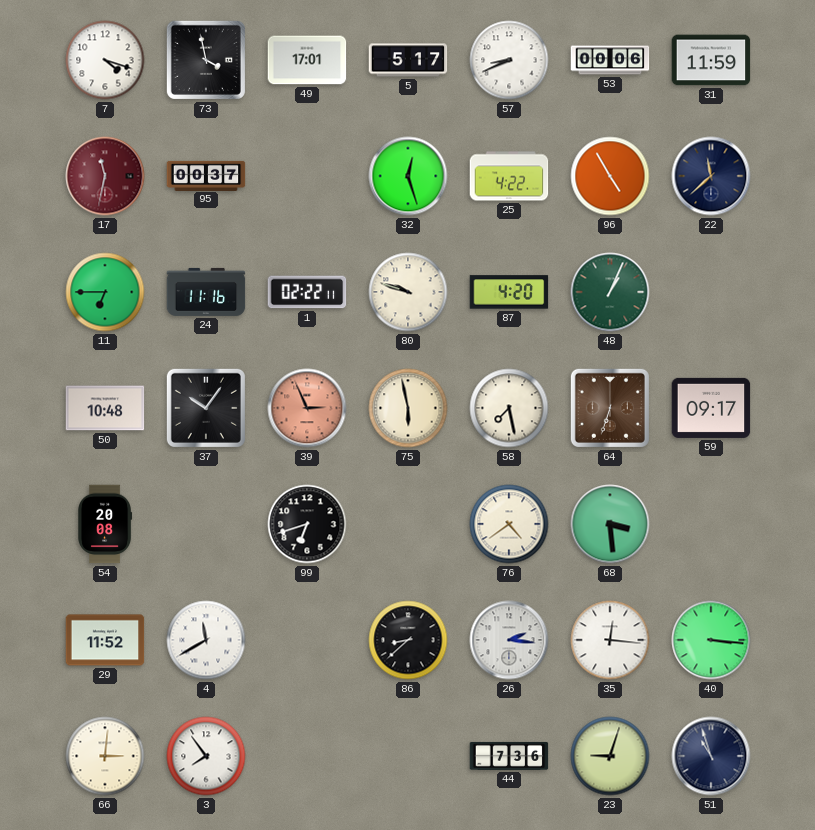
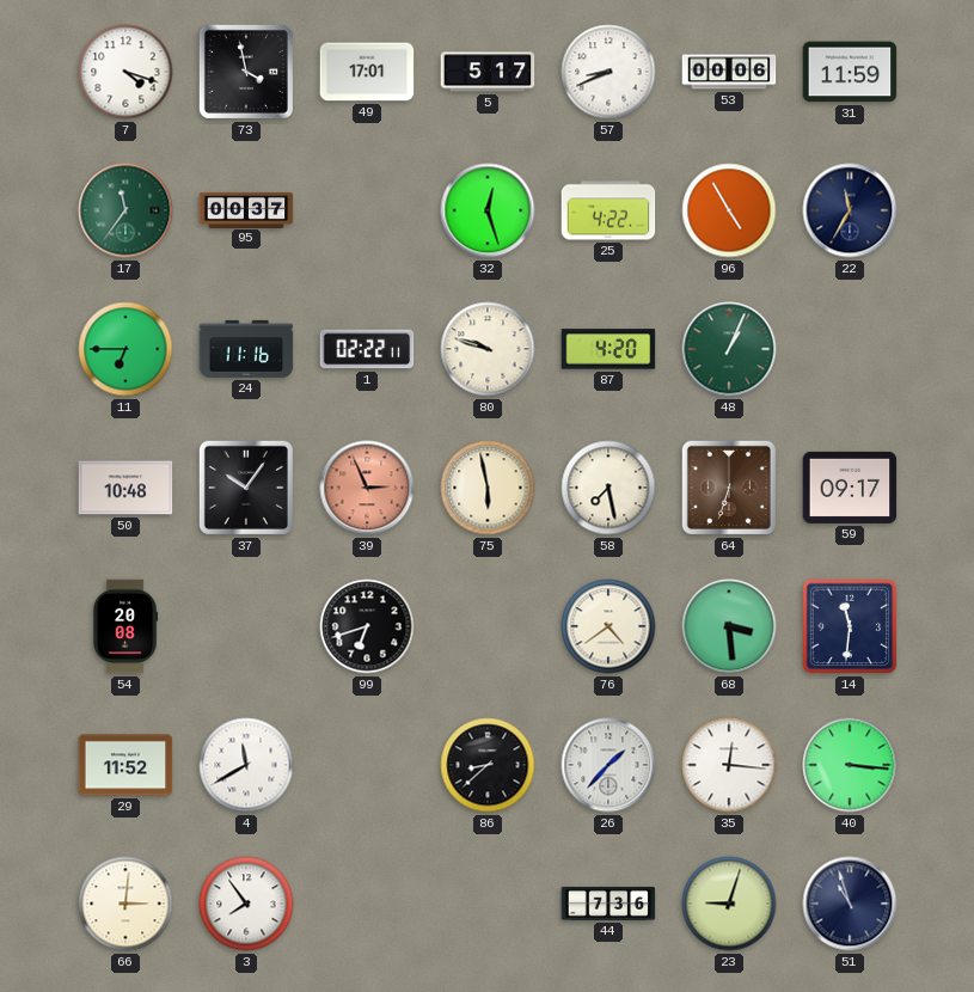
17: 11:32 -> 11:36 (125, 210)
17 dial: burgundy -> green (125, 210)
22: 11:38 -> 11:35 (850, 210)
14: none -> 11:31 (850, 626)
26: 2:16 -> 1:37 (608, 765)
